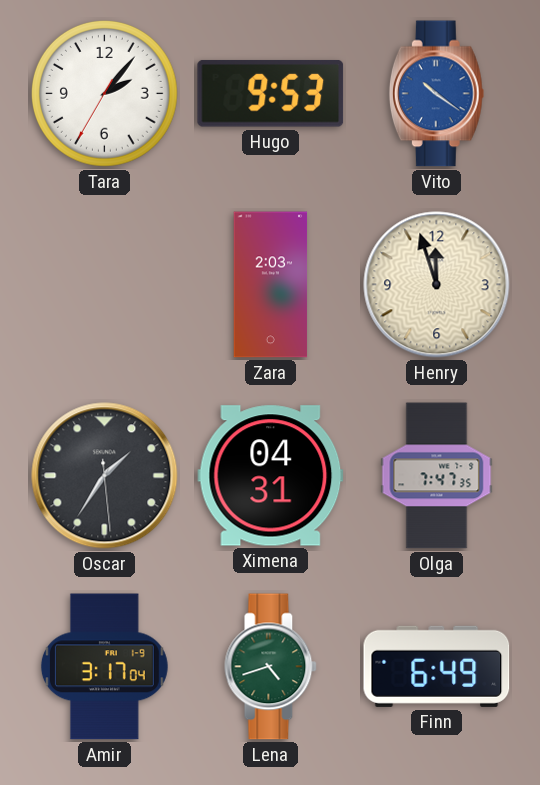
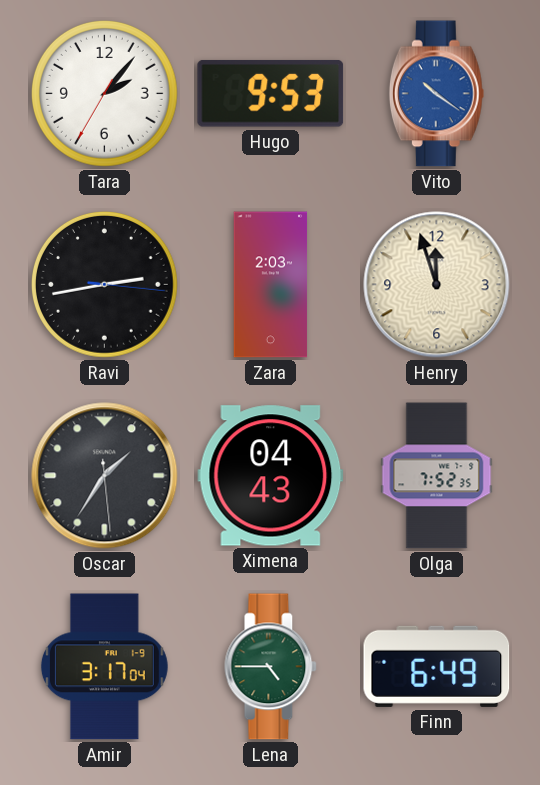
Ravi: none -> 2:43 (104, 284)
Ximena: 04:31 -> 04:43 (271, 476)
Olga: 7:47 -> 7:52 (437, 476)
Lena: 4:42 -> 4:45 (271, 667)
